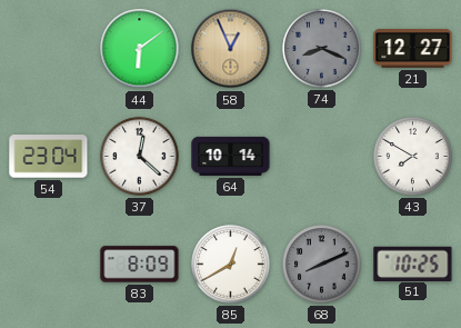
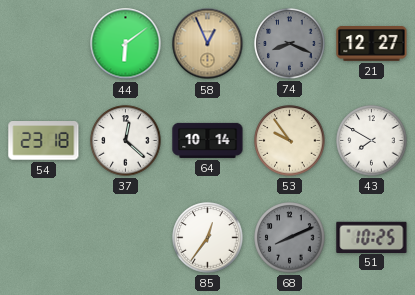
54: 23:04 -> 23:18 (44, 141)
53: none -> 9:54 (290, 141)
83: 8:09 -> none (140, 265)
85: 12:40 -> 12:36 (208, 238)
